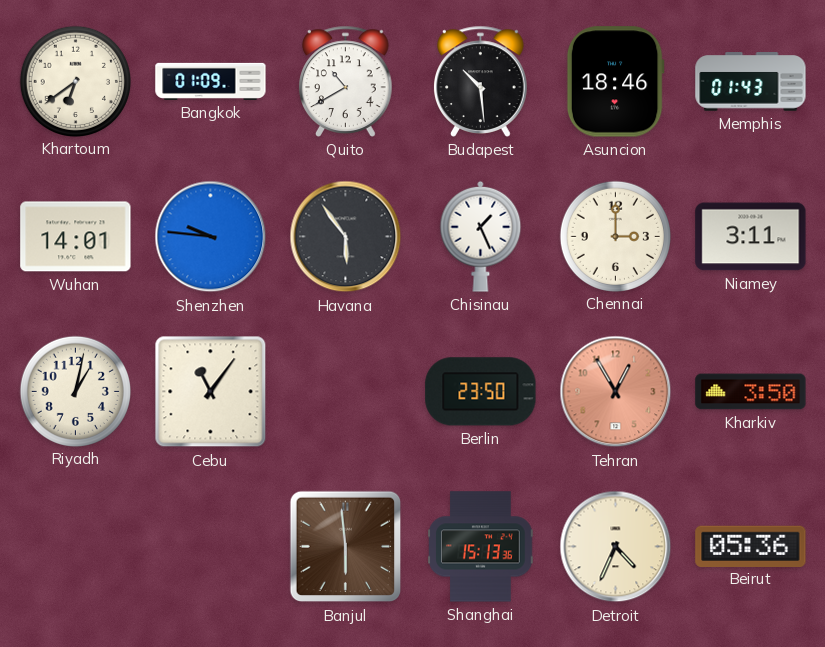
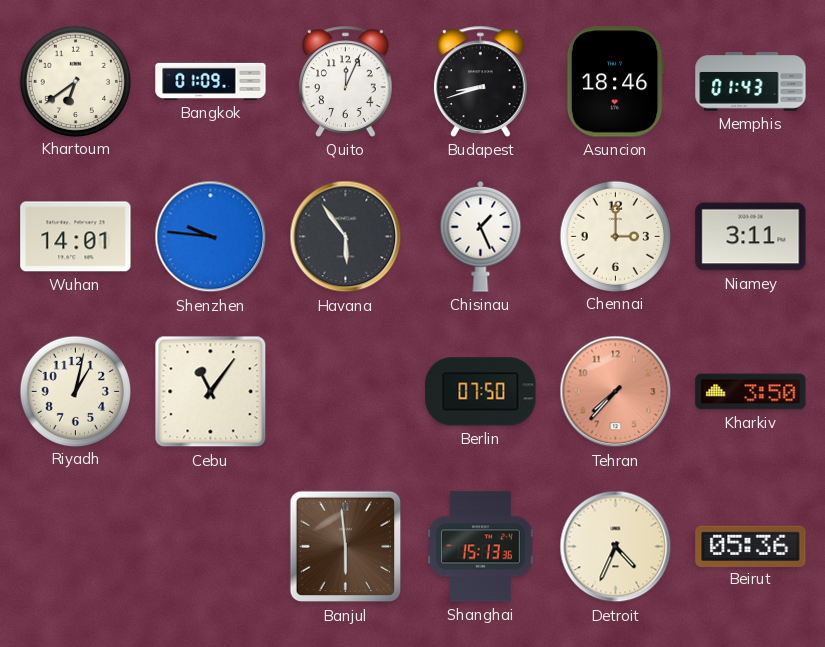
Quito: 10:40 -> 12:04 (346, 81)
Budapest: 10:29 -> 8:42 (481, 81)
Berlin: 23:50 -> 07:50 (481, 392)
Tehran: 12:55 -> 7:37 (616, 392)
